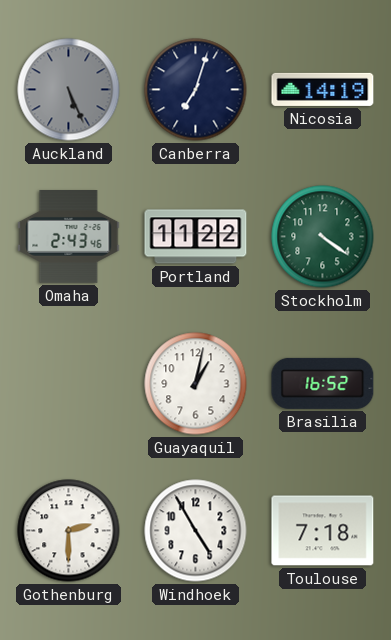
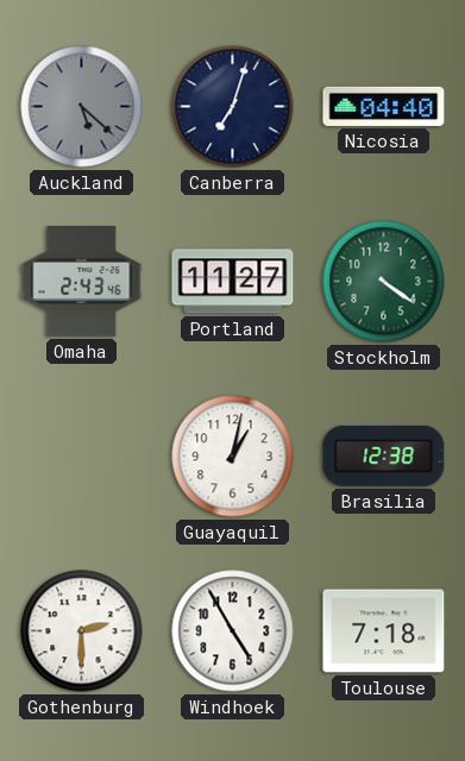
Auckland: 5:26 -> 5:22 (82, 107)
Nicosia: 14:19 -> 04:40 (384, 106)
Portland: 11:22 -> 11:27 (233, 282)
Brasilia: 16:52 -> 12:38 (384, 455)
